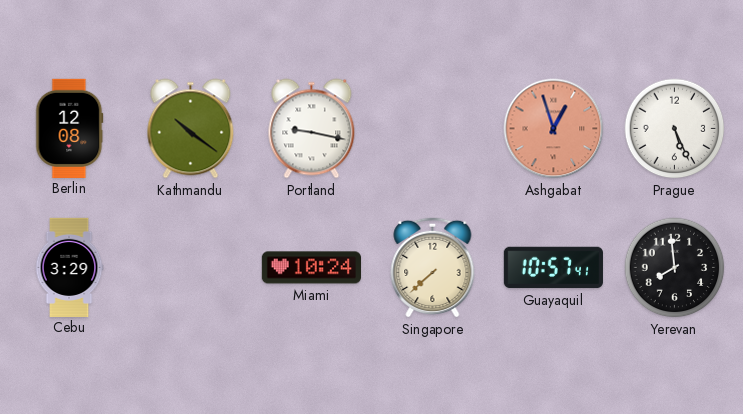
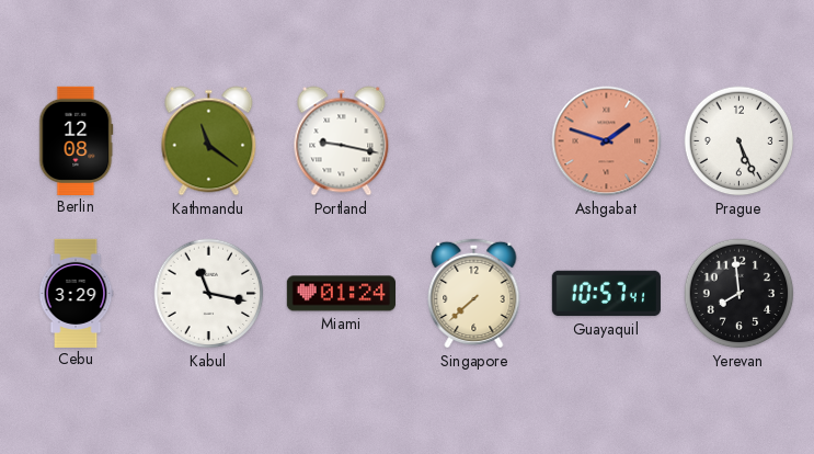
Kathmandu: 10:21 -> 11:21 (209, 141)
Ashgabat: 12:57 -> 1:48 (607, 141)
Kabul: none -> 11:17 (209, 294)
Miami: 10:24 -> 01:24 (341, 294)
